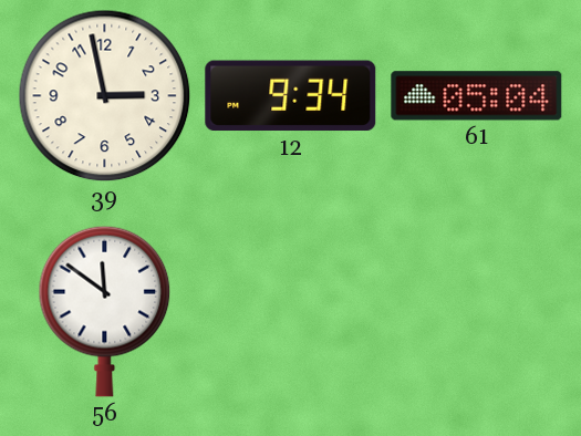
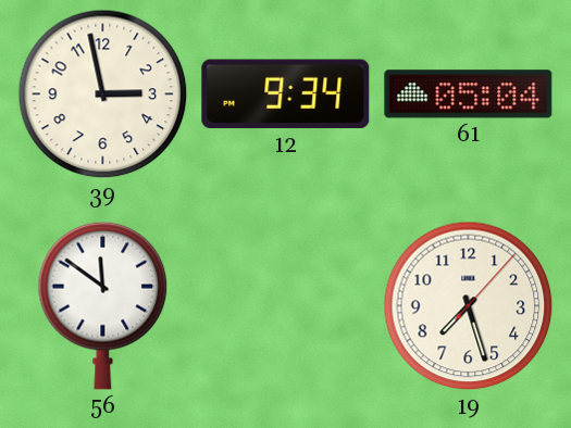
19: none -> 7:27 (469, 306)
